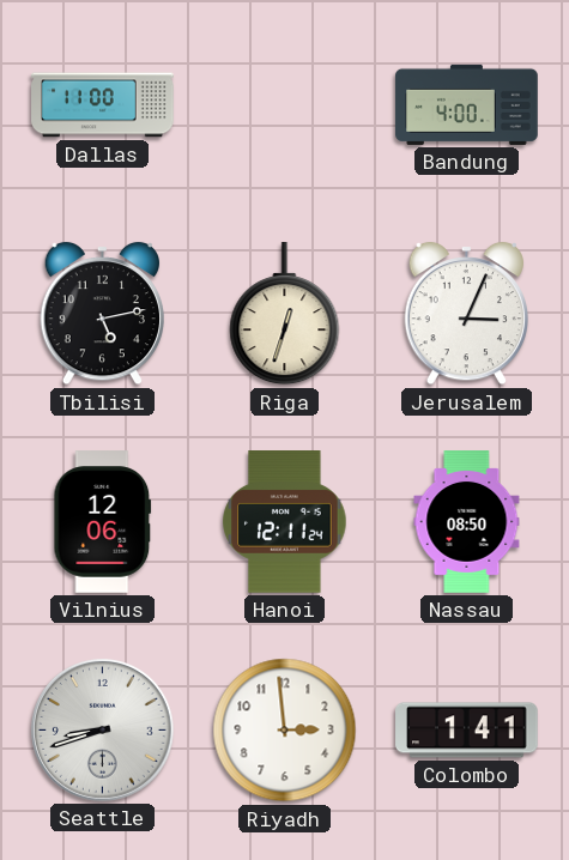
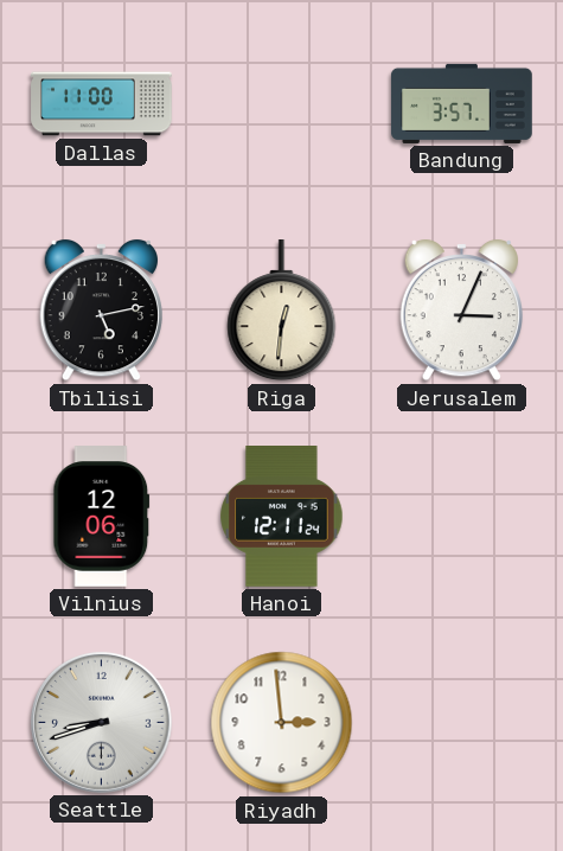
Bandung: 4:00 -> 3:57 (462, 103)
Riga: 12:33 -> 12:31 (282, 312)
Nassau: 08:50 -> none (467, 522)
Colombo: 1:41 -> none (467, 731)
